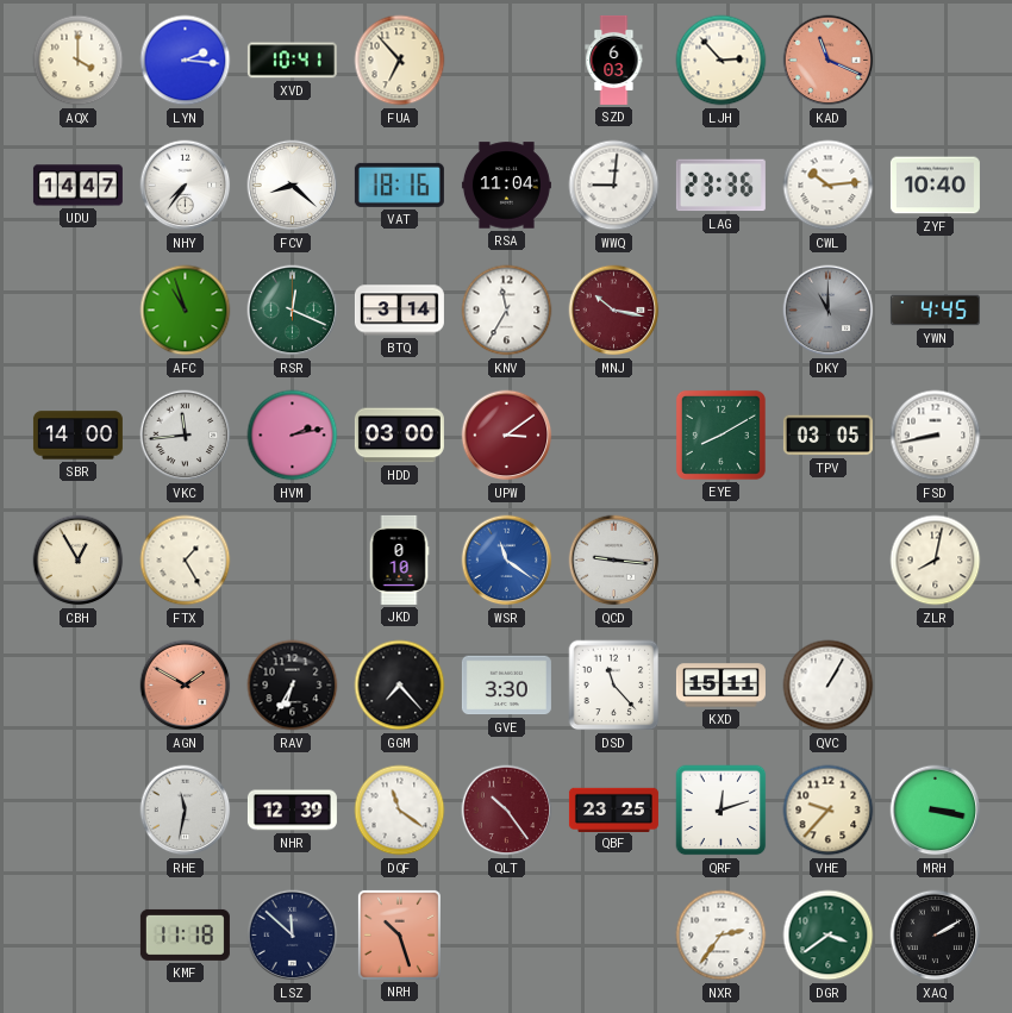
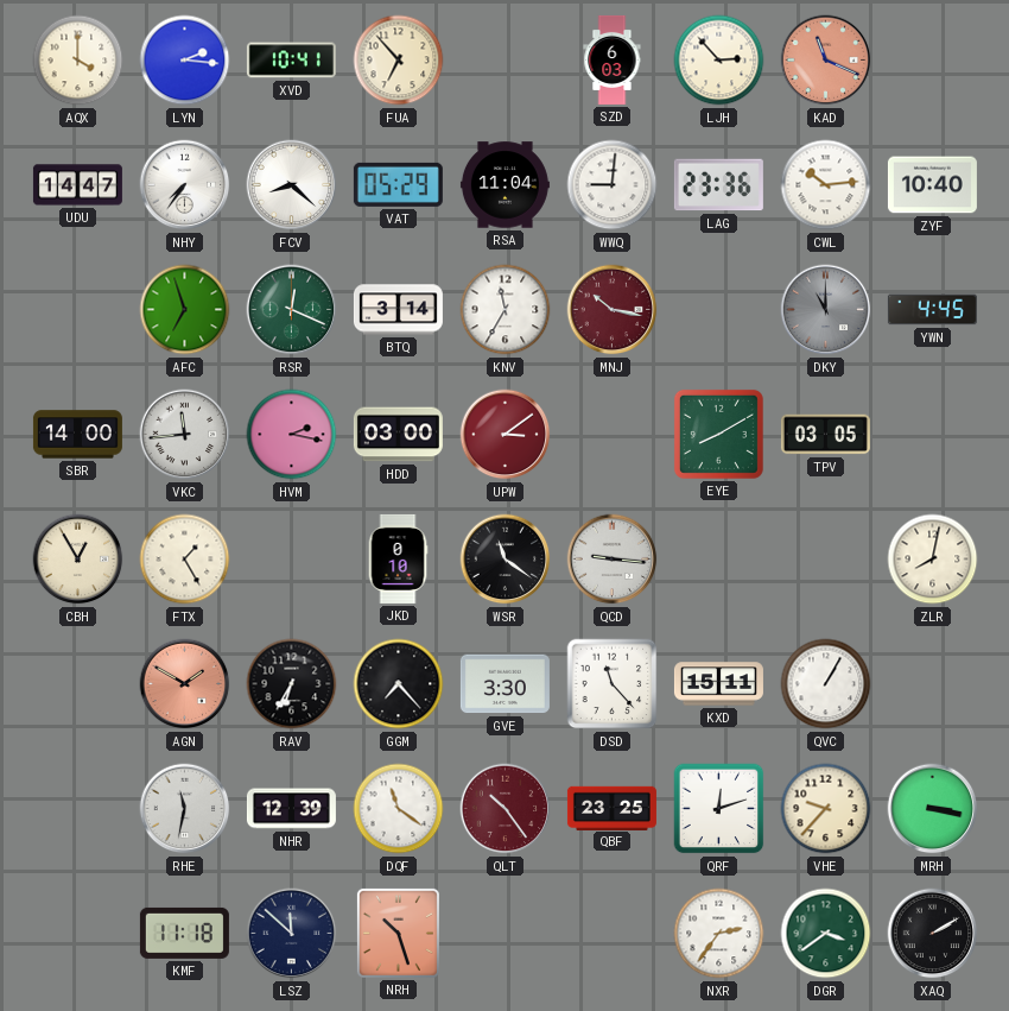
VAT: 18:16 -> 05:29 (398, 184)
AFC: 10:57 -> 6:57 (185, 310)
HVM: 2:13 -> 2:17 (292, 435)
FSD: 8:43 -> none (936, 436)
WSR dial: blue -> black (506, 560)
